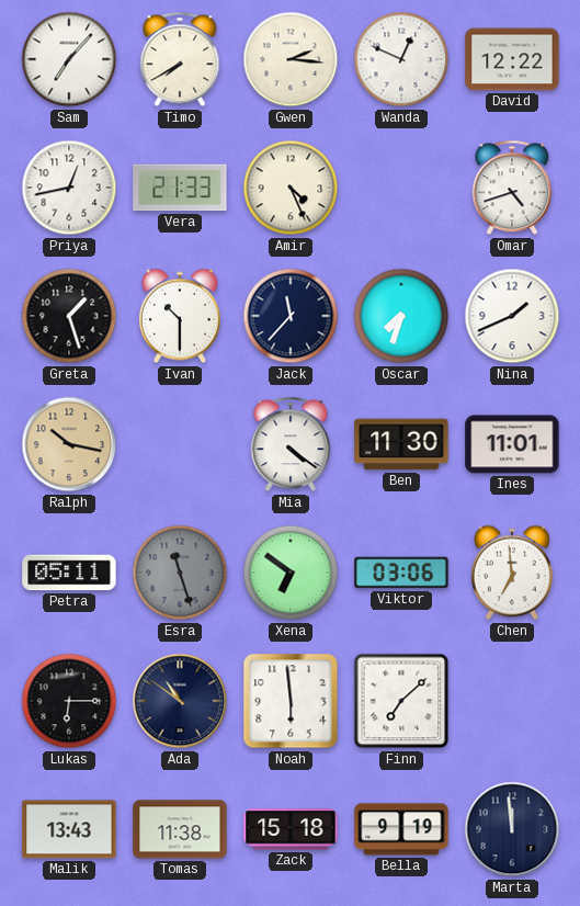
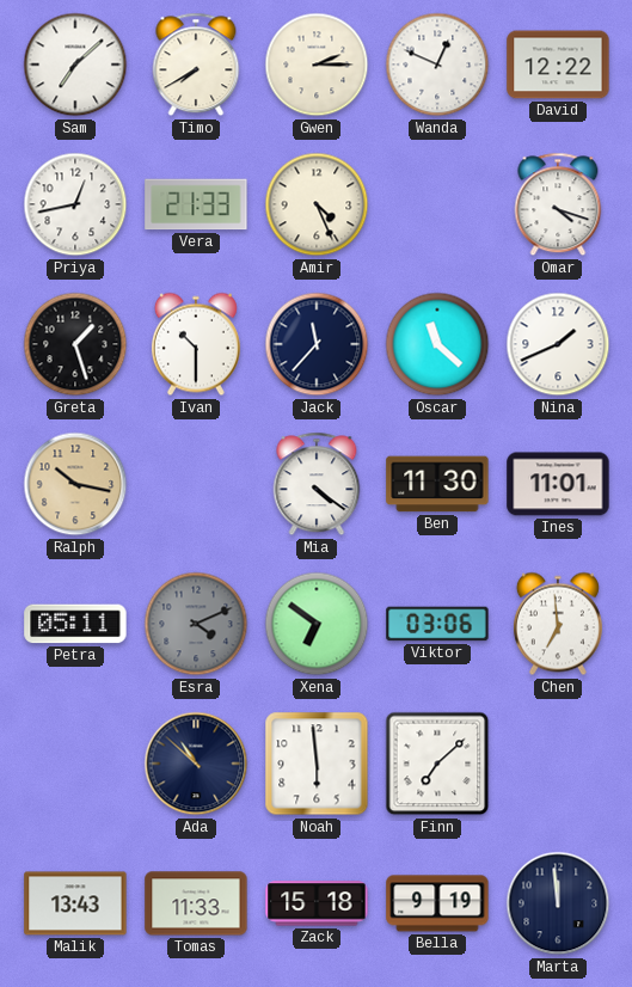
Sam: 7:07 -> 7:08 (75, 65)
Gwen: 2:16 -> 2:15 (317, 65)
Omar: 4:42 -> 4:18 (558, 204)
Oscar: 7:33 -> 11:22 (437, 344)
Esra: 11:27 -> 4:11 (196, 624)
Lukas: 6:15 -> none (69, 701)
Ada: 10:51 -> 10:52 (196, 764)
Tomas: 11:38 -> 11:33 (196, 903)
